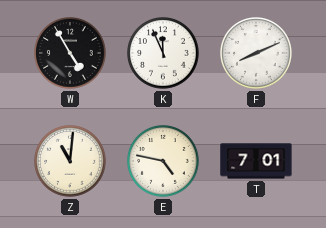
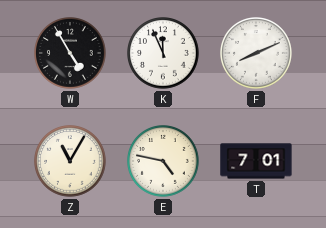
Z: 11:01 -> 11:05 (70, 161)
